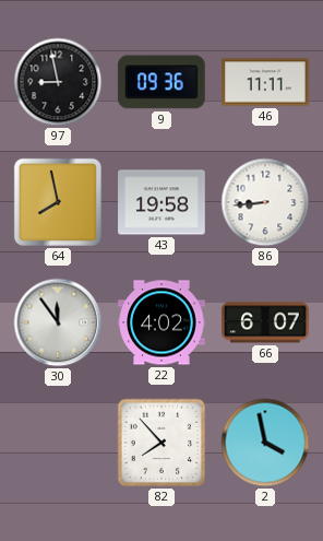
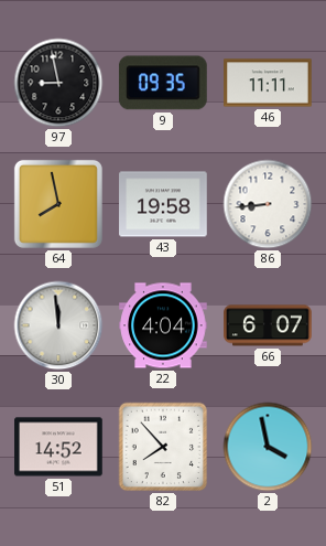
9: 09:36 -> 09:35 (163, 83)
30: 11:54 -> 11:59 (58, 325)
22: 4:02 -> 4:04 (163, 325)
51: none -> 14:52 (58, 447)
